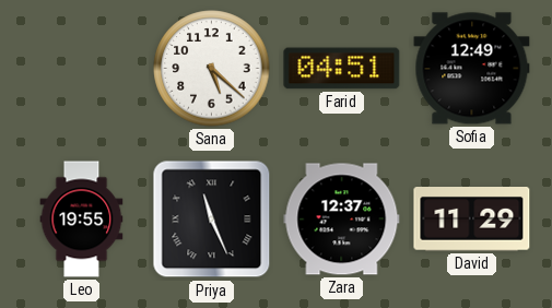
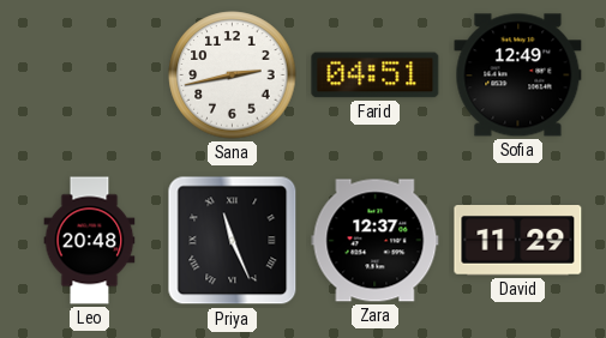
Sana: 5:22 -> 2:43 (233, 76)
Leo: 19:55 -> 20:48 (90, 241)
